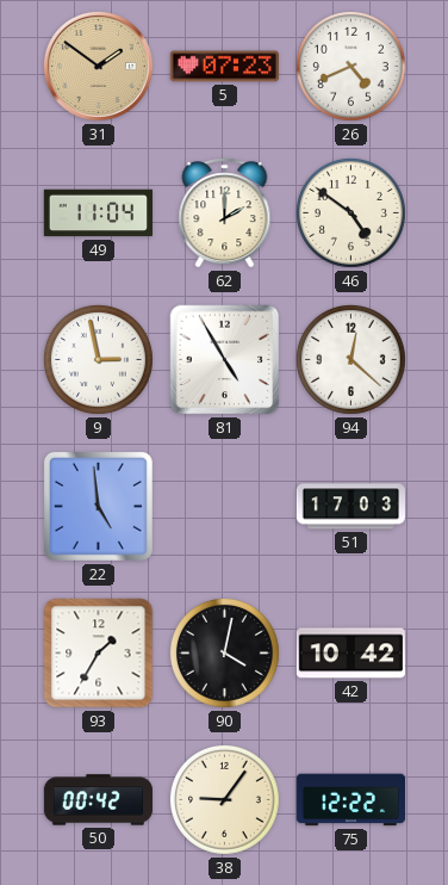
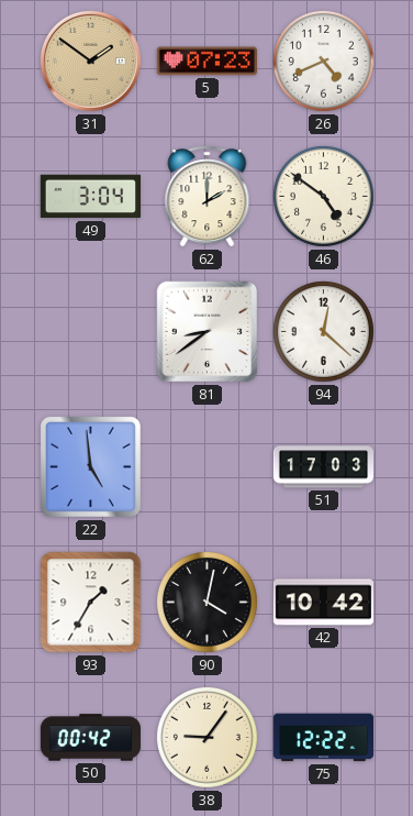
49: 11:04 -> 3:04 (90, 197)
9: 2:58 -> none (98, 359)
81: 4:55 -> 8:39 (208, 332)
